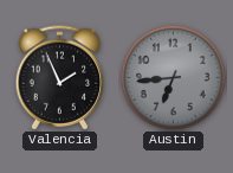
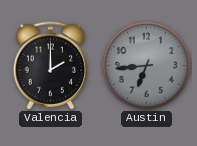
Valencia: 1:56 -> 2:00 (51, 66)
